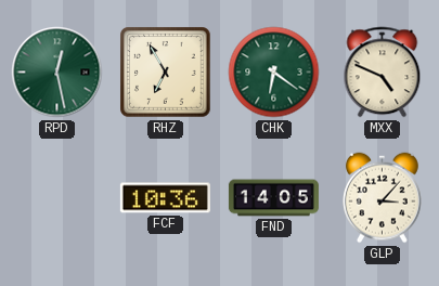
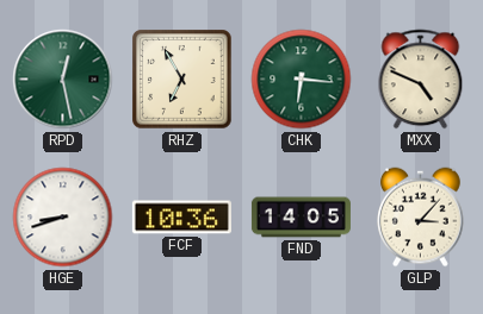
CHK: 6:21 -> 6:16 (302, 80)
HGE: none -> 8:42 (63, 218)
